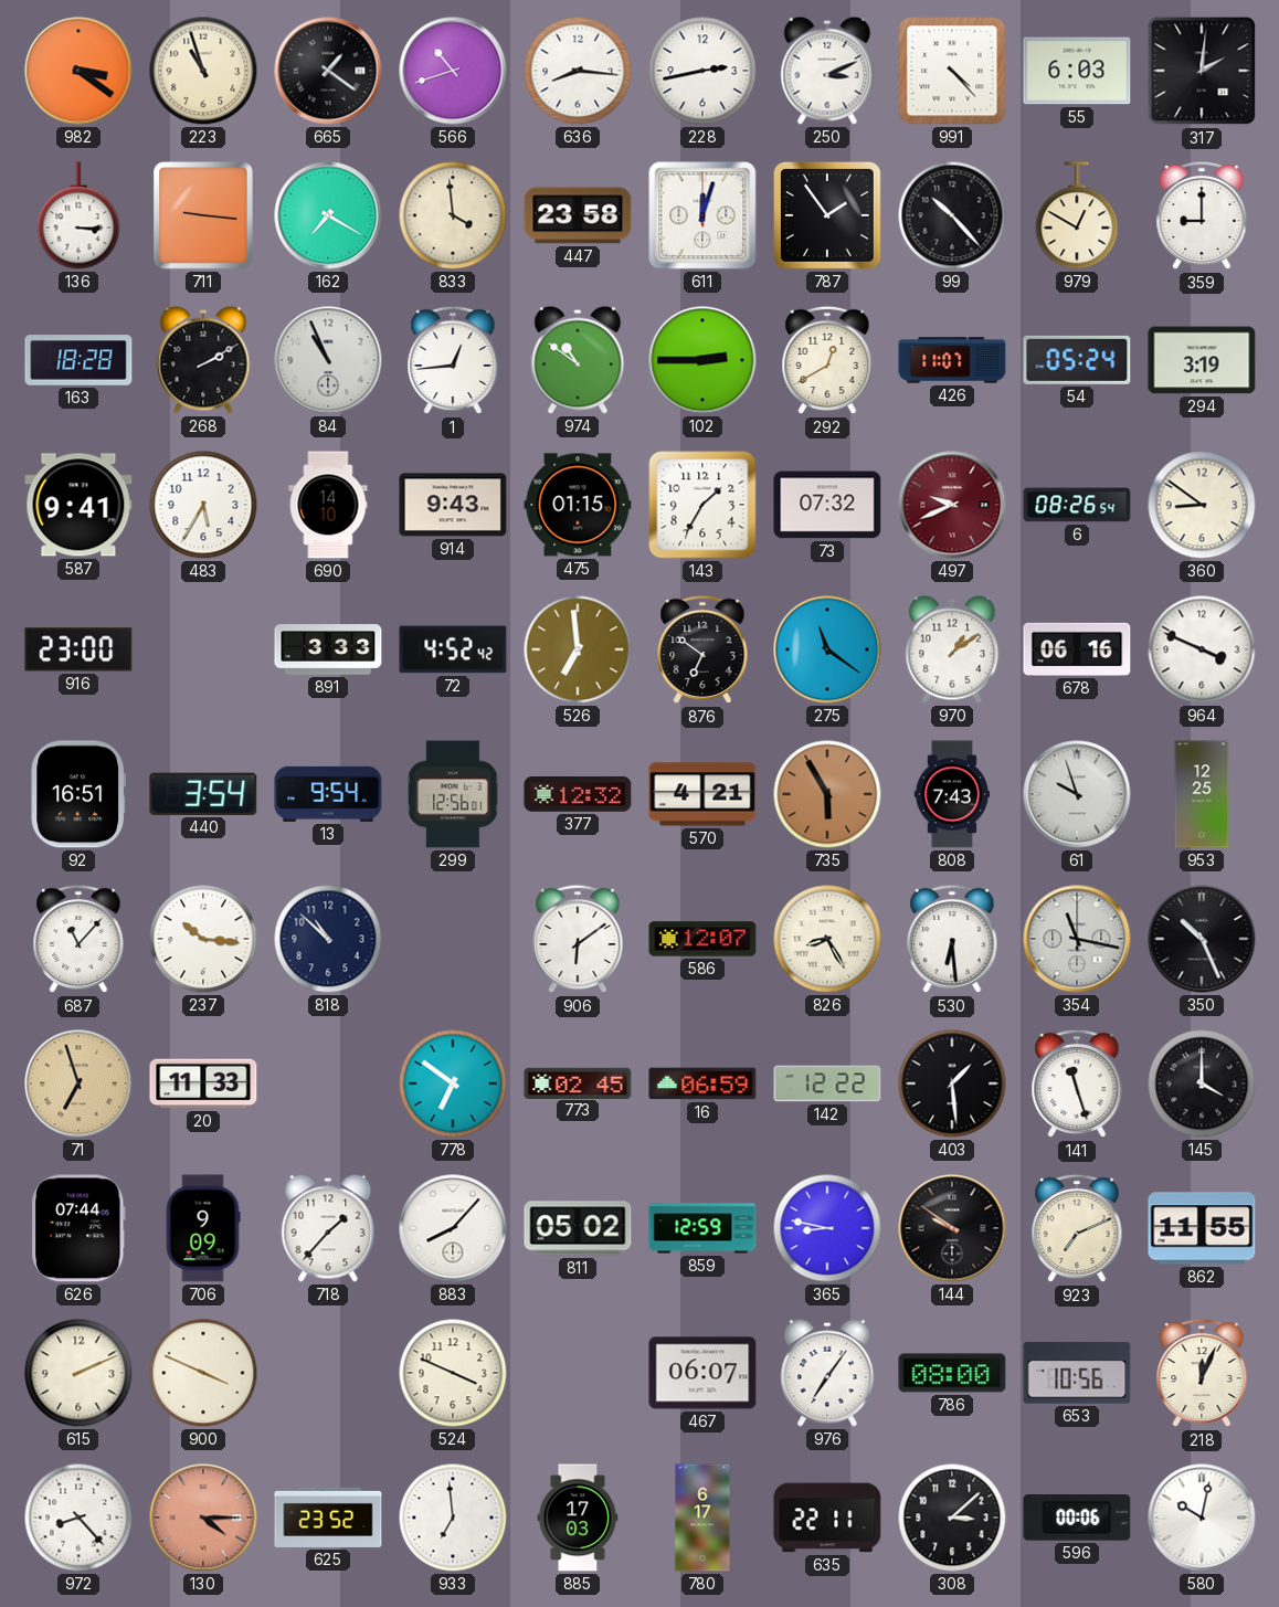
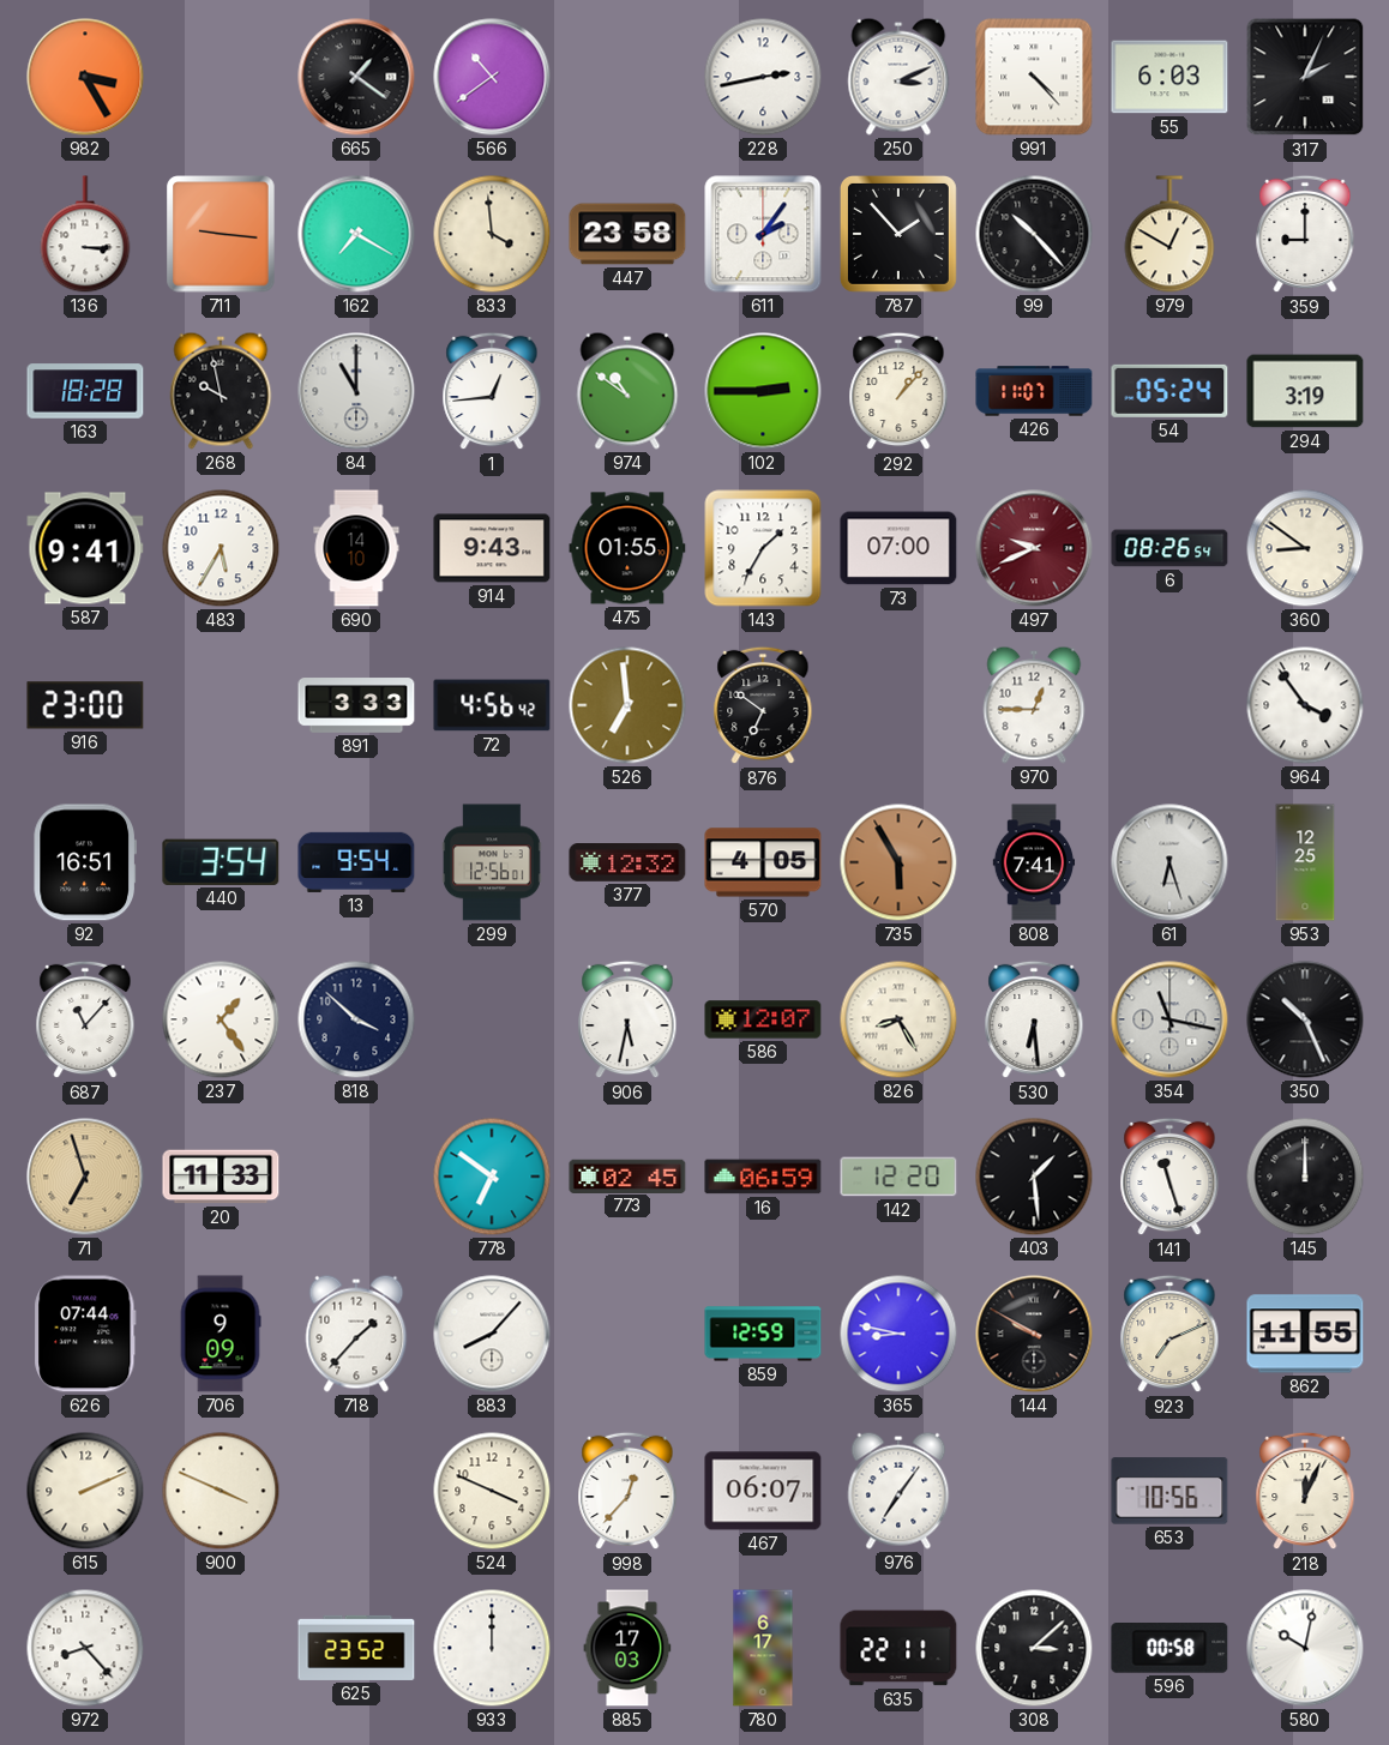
982: 3:21 -> 3:25 (85, 77)
223: 10:57 -> none (203, 71)
566: 10:42 -> 10:39 (492, 77)
636: 8:16 -> none (578, 71)
317: 2:01 -> 2:04 (1305, 77)
611: 12:03 -> 2:06 (763, 234)
787: 1:54 -> 1:53 (898, 234)
268: 2:10 -> 9:58 (221, 391)
84: 10:56 -> 11:00 (356, 391)
292: 12:40 -> 1:07 (898, 391)
475: 01:15 -> 01:55 (627, 548)
73: 07:32 -> 07:00 (898, 548)
72: 4:52 -> 4:56 (492, 705)
275: 11:21 -> none (827, 649)
970: 1:09 -> 12:45 (1034, 705)
678: 06:16 -> none (1077, 649)
964: 3:49 -> 3:54 (1305, 705)
570: 4:21 -> 4:05 (763, 862)
808: 7:43 -> 7:41 (1034, 862)
61: 9:57 -> 6:27 (1169, 862)
237: 10:16 -> 1:24 (221, 1019)
818: 10:52 -> 3:52 (356, 1019)
906: 6:09 -> 5:32 (627, 1019)
142: 12:22 -> 12:20 (898, 1177)
145: 4:00 -> 12:00 (1305, 1177)
811: 05:02 -> none (578, 1228)
144: 9:51 -> 9:50 (1034, 1334)
998: none -> 12:37 (627, 1491)
786: 08:00 -> none (952, 1373)
130: 4:15 -> none (203, 1518)
933: 6:59 -> 12:00 (492, 1648)
596: 00:06 -> 00:58 (1169, 1649)
